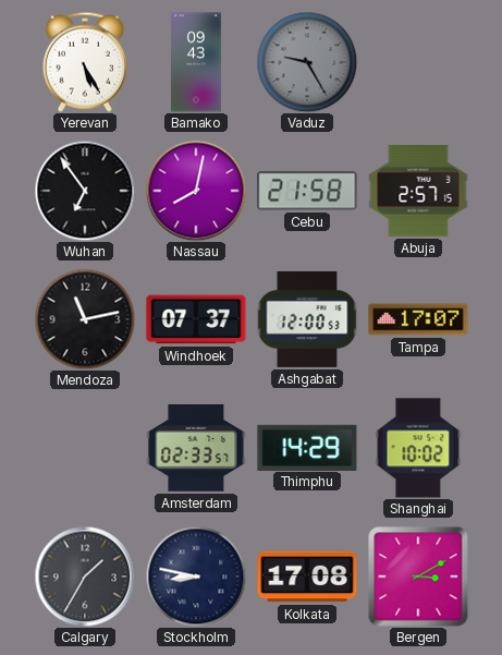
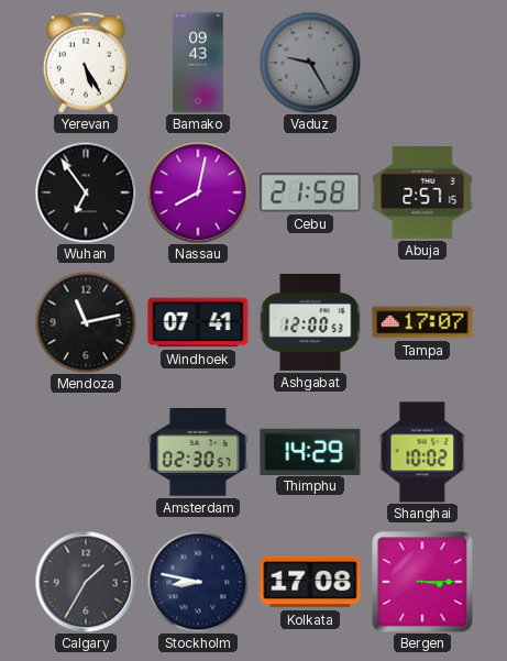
Windhoek: 07:37 -> 07:41 (198, 322)
Amsterdam: 02:33 -> 02:30 (198, 453)
Bergen: 3:10 -> 3:15 (422, 582)
